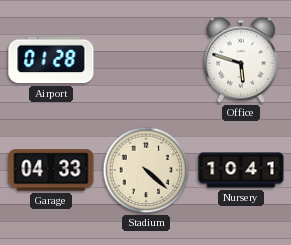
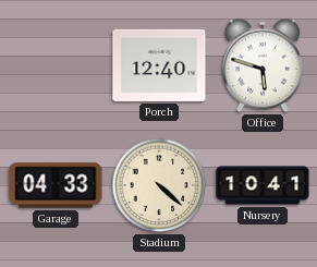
Airport: 01:28 -> none (51, 60)
Porch: none -> 12:40 (159, 65)
